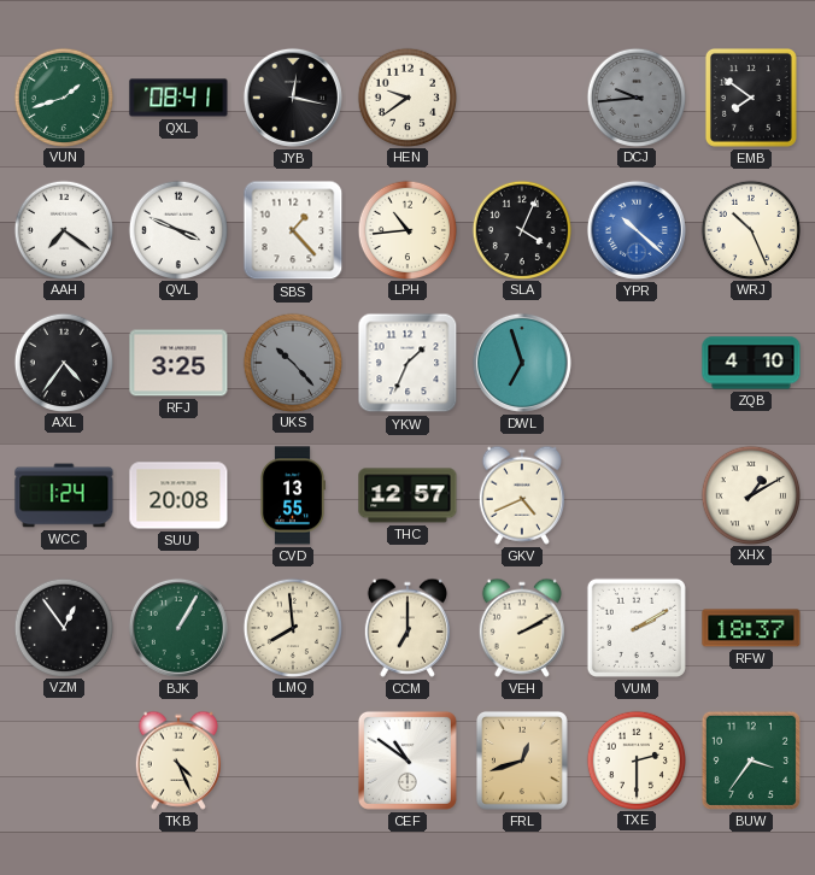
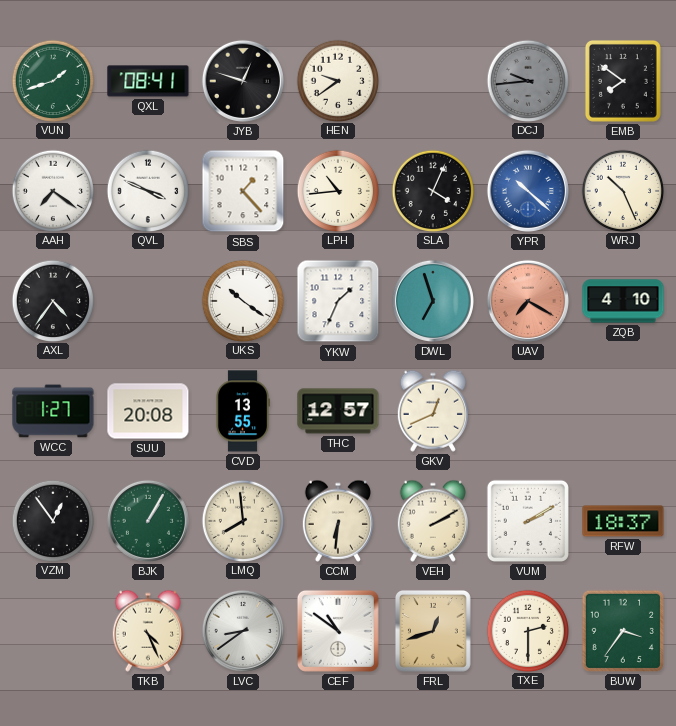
JYB: 12:17 -> 12:48 (243, 81)
RFJ: 3:25 -> none (178, 363)
UKS: 10:23 -> 10:21 (242, 300)
UKS dial: grey -> white (242, 300)
UAV: none -> 7:20 (528, 301)
WCC: 1:24 -> 1:27 (53, 411)
GKV: 4:41 -> 12:41 (433, 411)
XHX: 1:10 -> none (750, 494)
CCM: 7:00 -> 6:31 (338, 521)
LVC: none -> 8:39 (243, 631)
